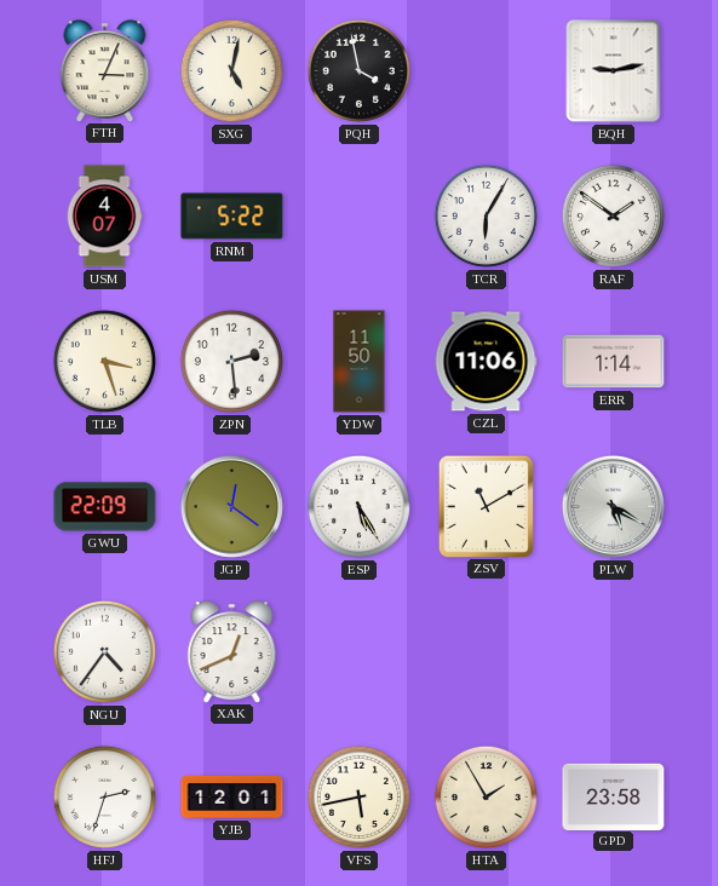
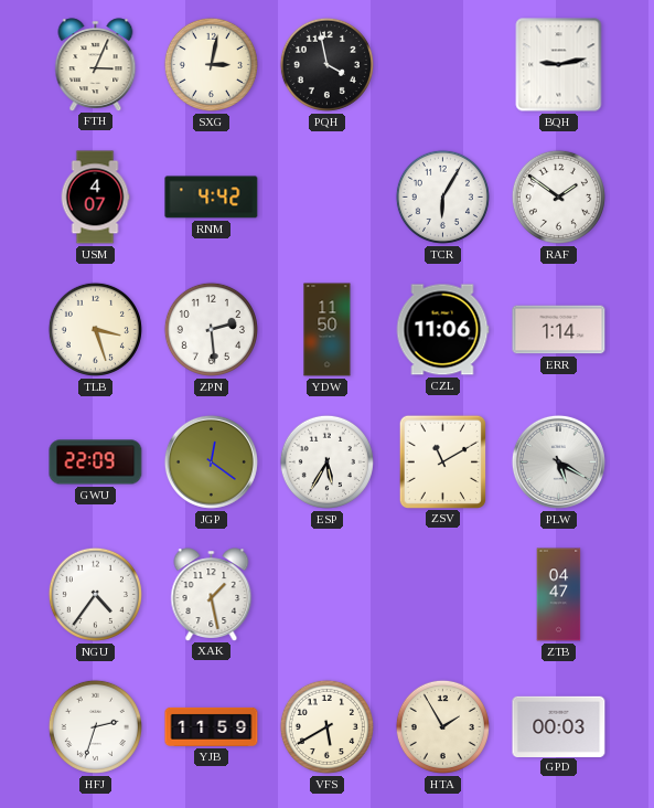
SXG: 5:02 -> 3:02 (211, 64)
RNM: 5:22 -> 4:42 (212, 198)
ESP: 5:25 -> 5:35 (326, 461)
XAK: 12:41 -> 1:28 (212, 594)
ZTB: none -> 04:47 (559, 595)
YJB: 12:01 -> 11:59 (212, 726)
VFS: 5:43 -> 5:40 (326, 726)
GPD: 23:58 -> 00:03 (559, 726)
